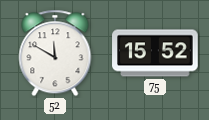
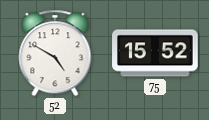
52: 11:50 -> 4:50 (55, 53)
